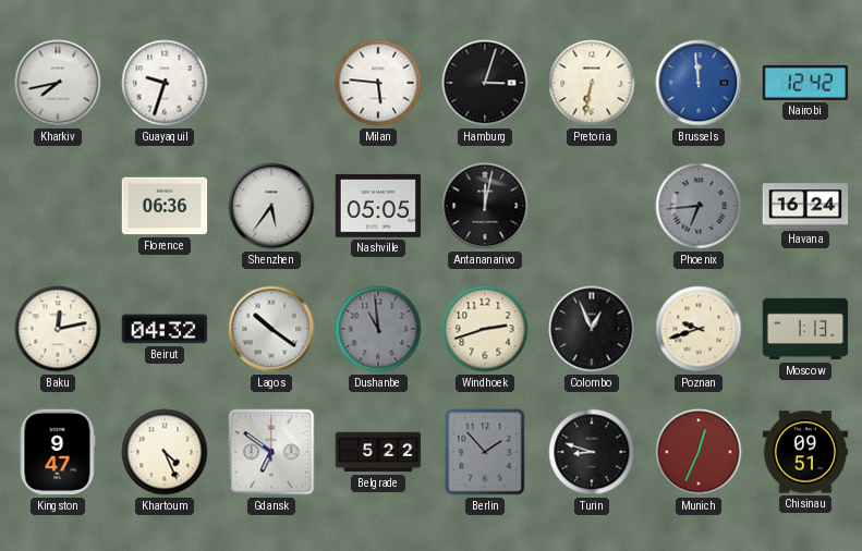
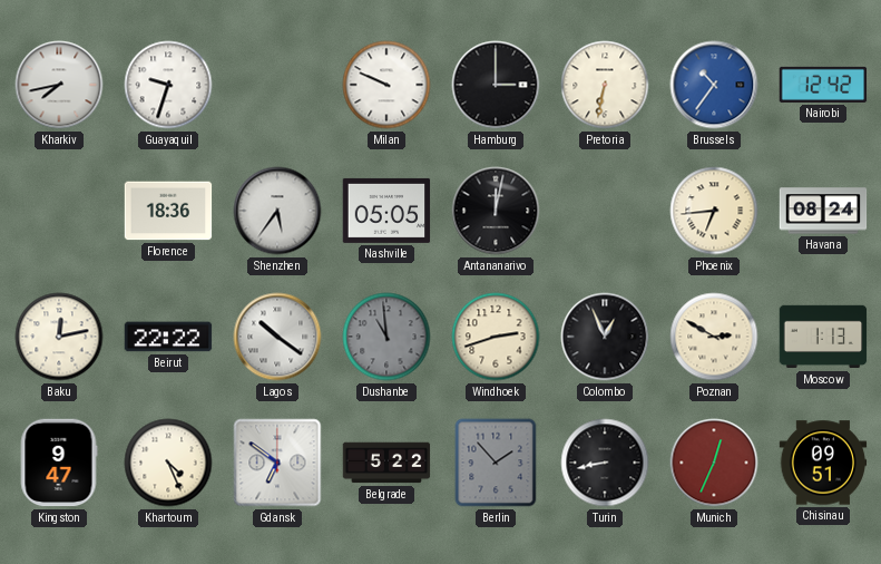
Milan: 5:46 -> 9:49 (386, 85)
Hamburg: 3:03 -> 3:00 (496, 85)
Brussels: 11:59 -> 10:36 (714, 85)
Florence: 06:36 -> 18:36 (168, 211)
Phoenix dial: grey -> cream (714, 211)
Havana: 16:24 -> 08:24 (823, 211)
Beirut: 04:32 -> 22:22 (168, 337)
Poznan: 9:42 -> 2:50 (714, 337)
Turin: 8:48 -> 8:43 (605, 463)
